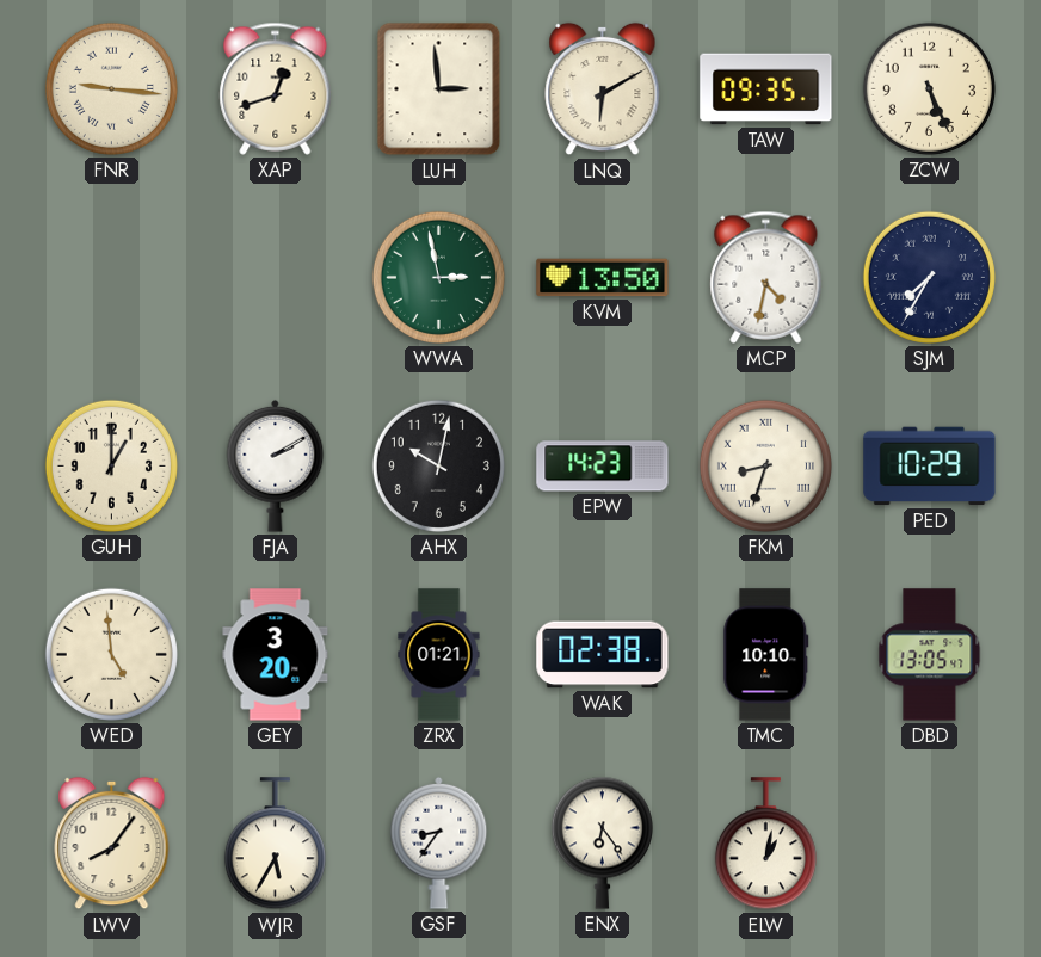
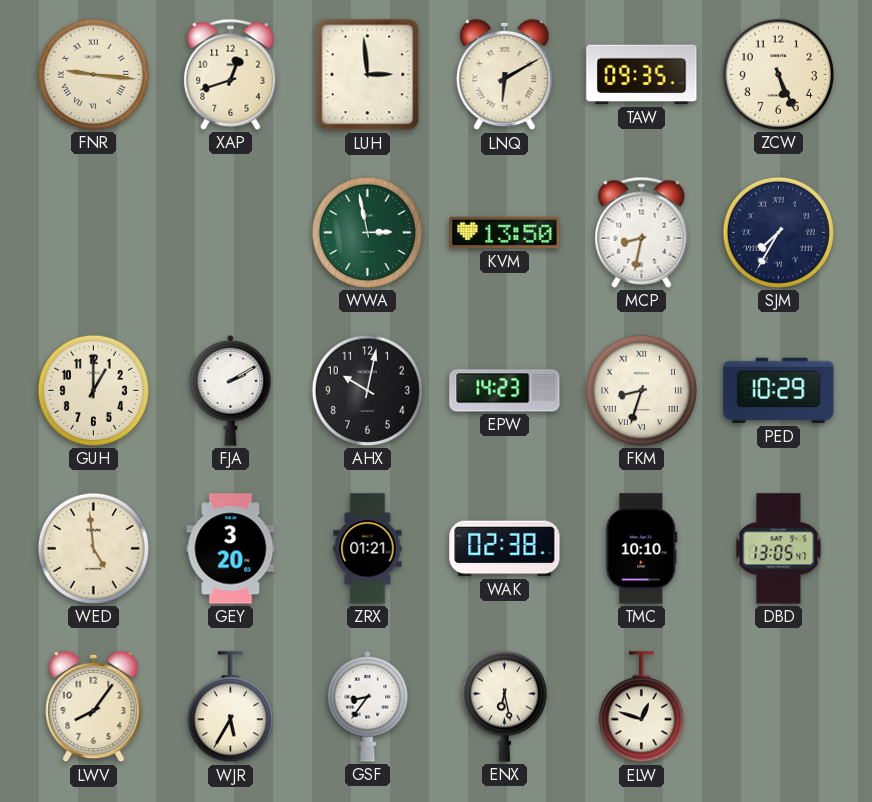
MCP: 4:32 -> 8:32 (642, 232)
ENX: 6:24 -> 6:28 (504, 706)
ELW: 1:02 -> 12:48 (641, 707)
